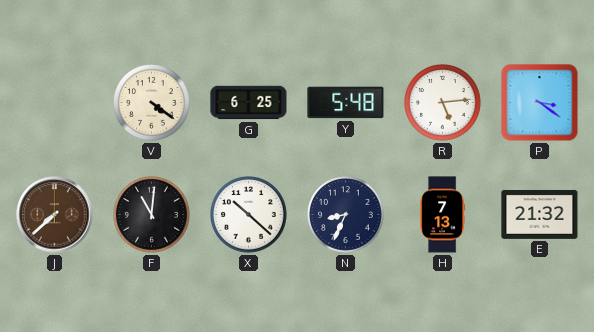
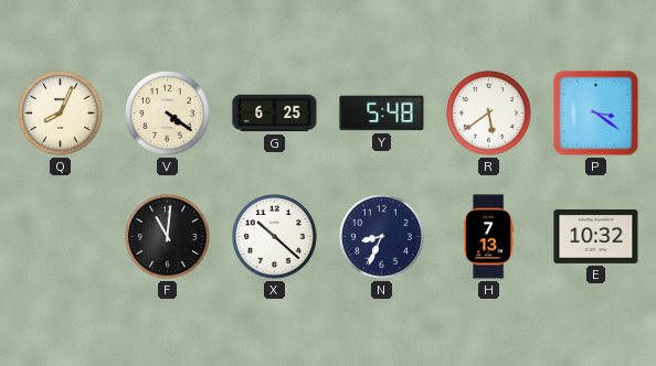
Q: none -> 8:04 (61, 114)
R: 5:14 -> 5:39 (489, 114)
J: 7:38 -> none (55, 215)
E: 21:32 -> 10:32 (596, 236)
